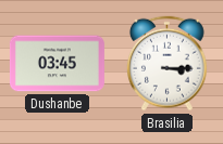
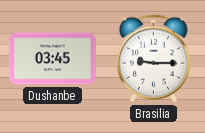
Brasilia: 3:15 -> 9:15 (153, 59)
